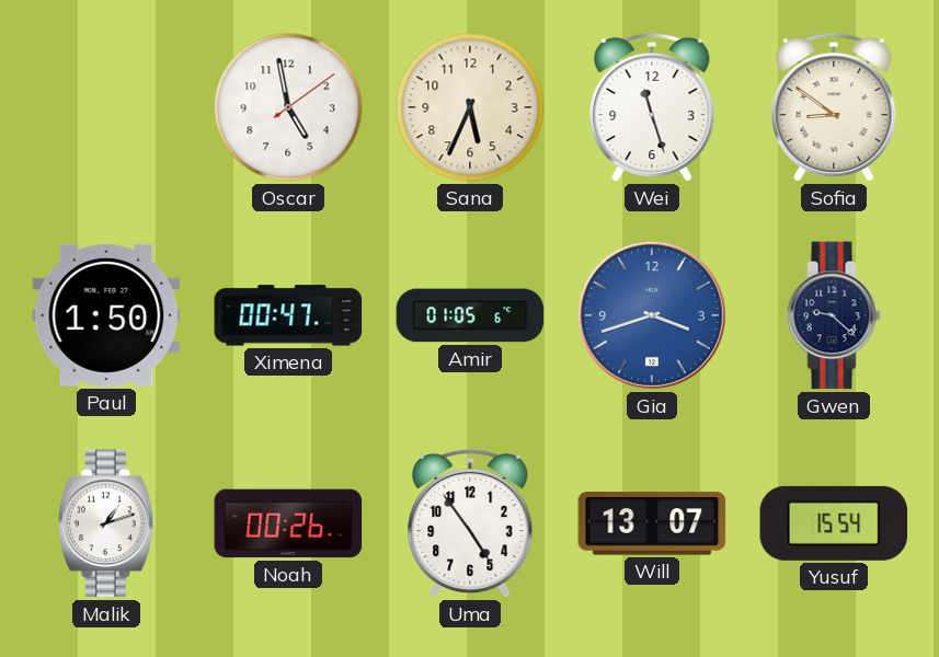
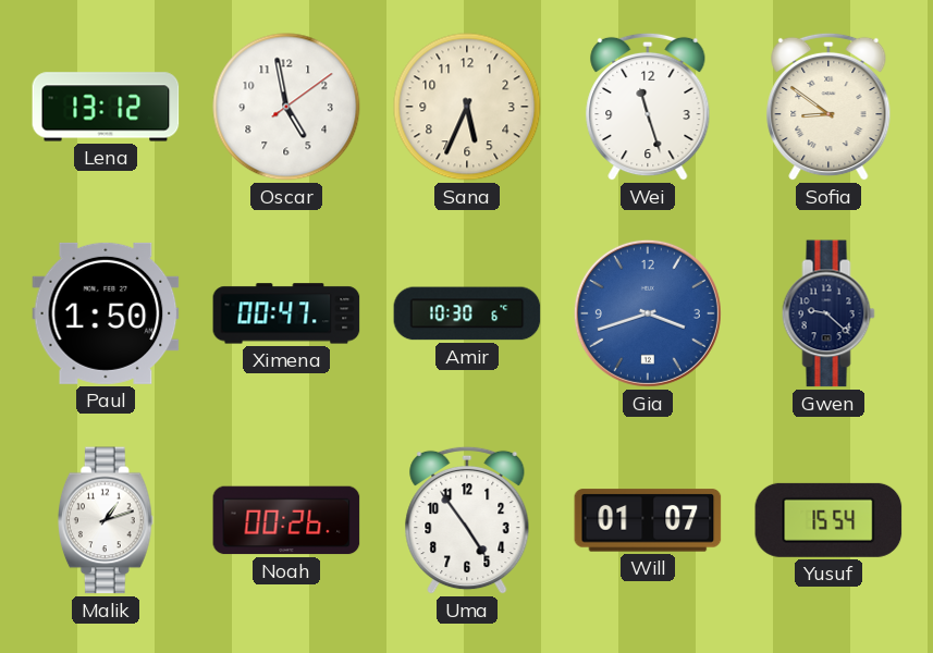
Lena: none -> 13:12 (106, 107)
Amir: 01:05 -> 10:30 (467, 313)
Will: 13:07 -> 01:07 (648, 520)
